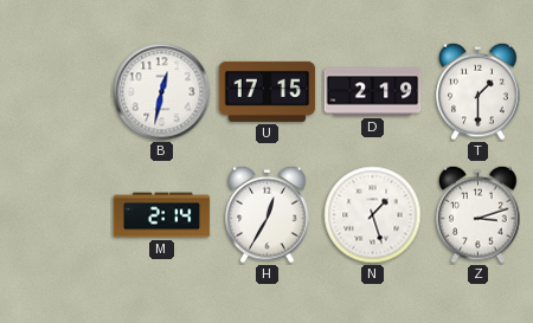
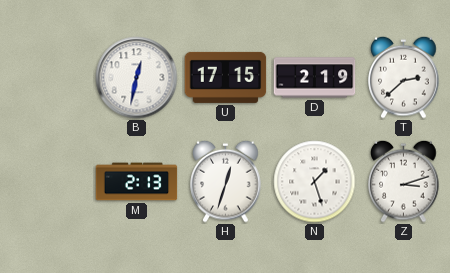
T: 1:30 -> 2:38 (404, 77)
M: 2:14 -> 2:13 (137, 182)
H: 12:35 -> 12:33 (226, 181)
